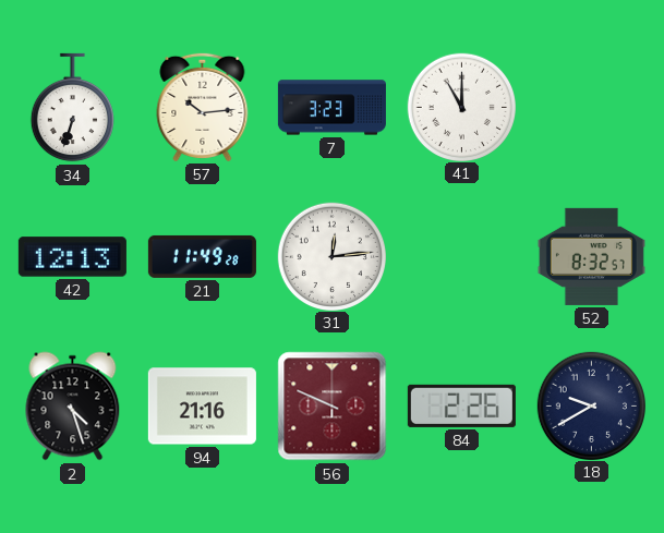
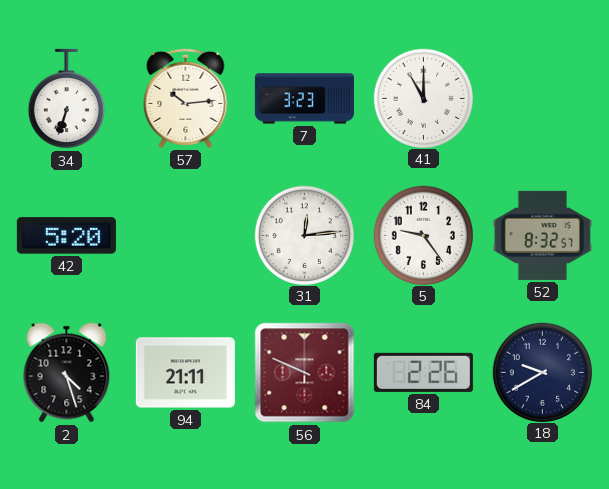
42: 12:13 -> 5:20 (66, 236)
21: 11:49 -> none (202, 256)
5: none -> 9:24 (423, 235)
94: 21:16 -> 21:11 (185, 373)
